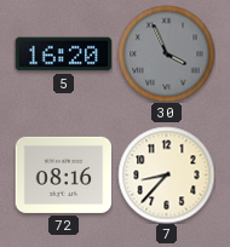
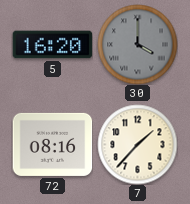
30: 3:56 -> 4:00 (137, 44)
7: 8:37 -> 1:37 (137, 144)
